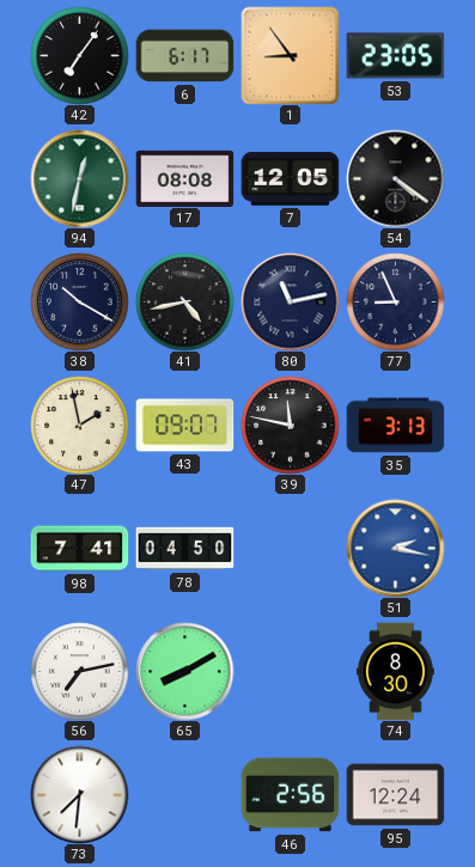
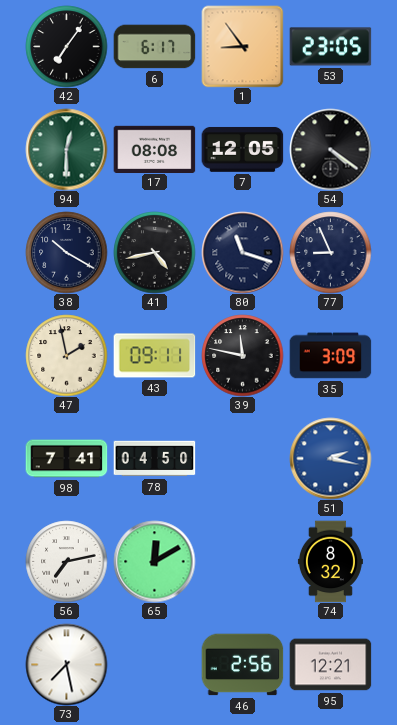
94: 12:32 -> 12:30 (66, 149)
80: 11:13 -> 11:18 (242, 252)
43: 09:07 -> 09:11 (154, 356)
35: 3:13 -> 3:09 (330, 356)
65: 8:10 -> 12:10 (154, 561)
74: 8:30 -> 8:32 (330, 561)
73: 7:31 -> 7:28 (66, 664)
95: 12:24 -> 12:21 (330, 665)
